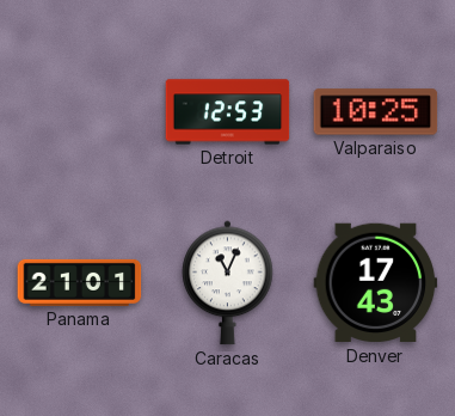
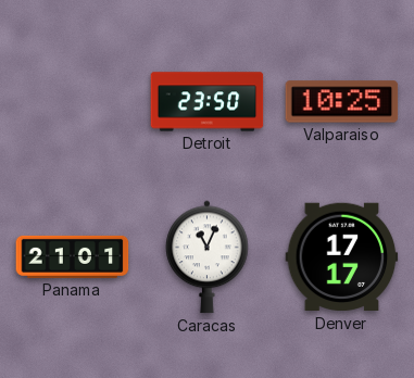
Detroit: 12:53 -> 23:50 (208, 102)
Denver: 17:43 -> 17:17 (342, 257)
